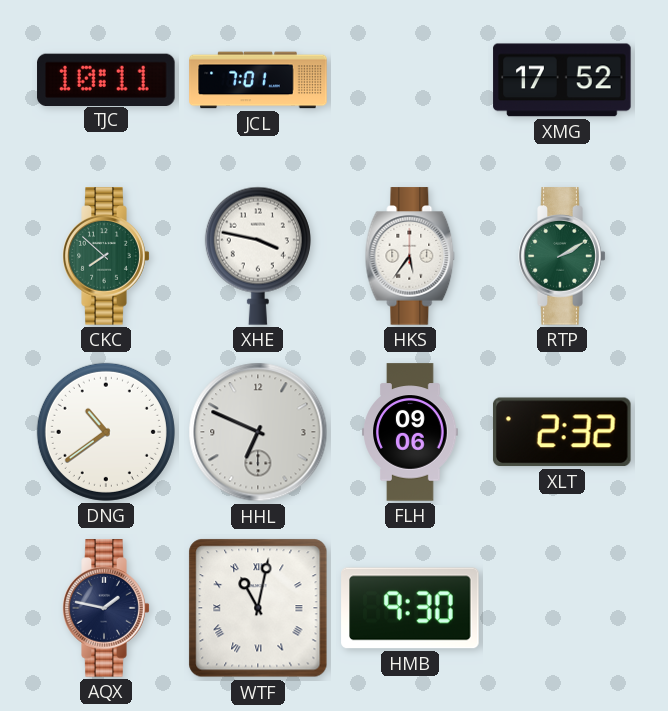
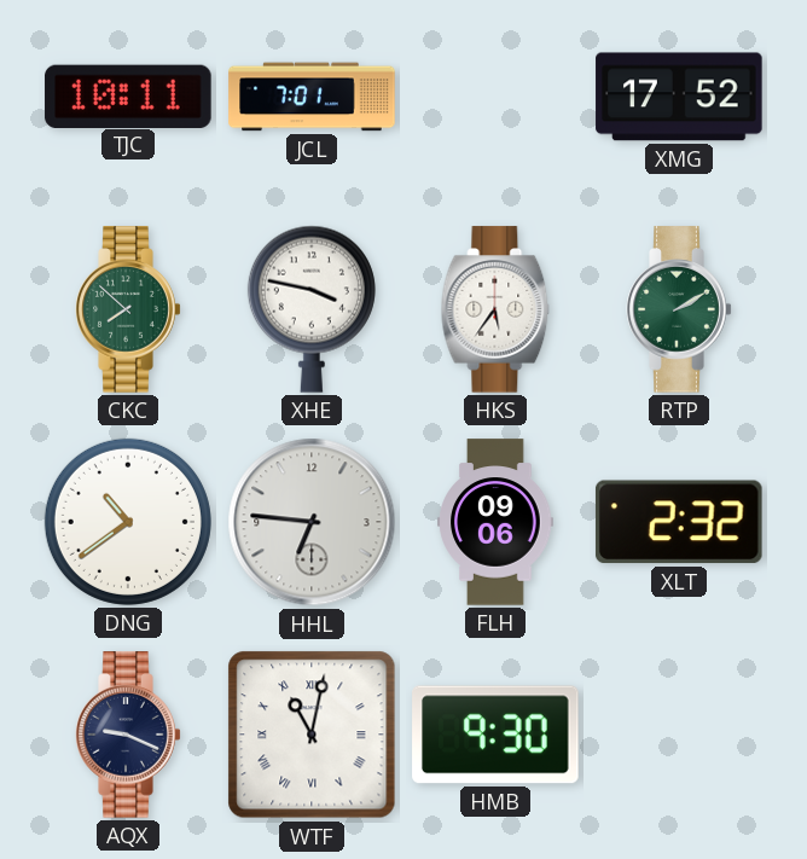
HHL: 6:49 -> 6:46 (312, 522)
AQX: 1:47 -> 9:19 (128, 735)
